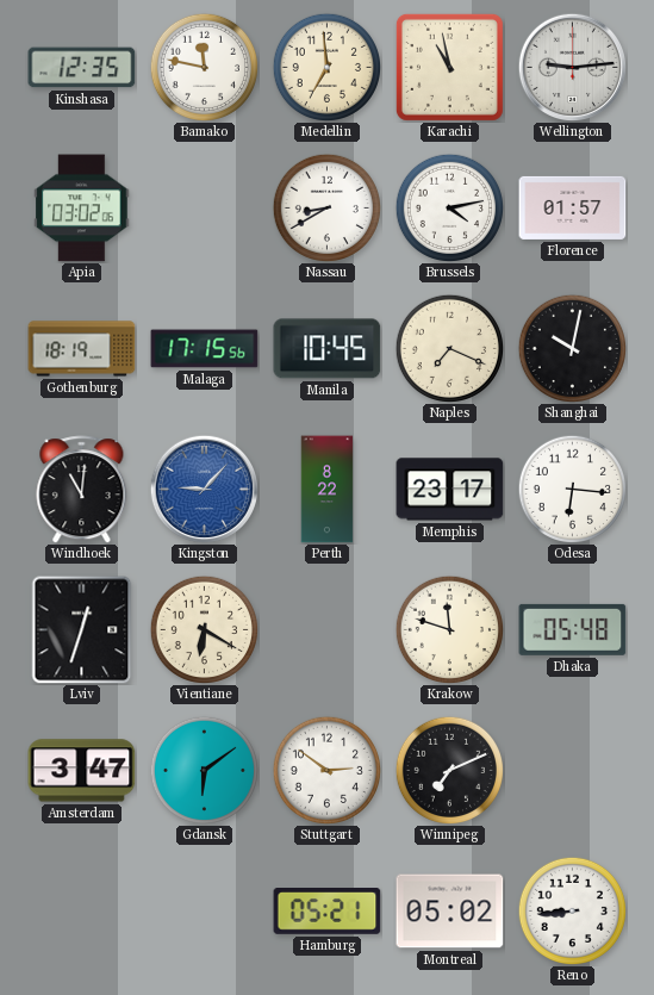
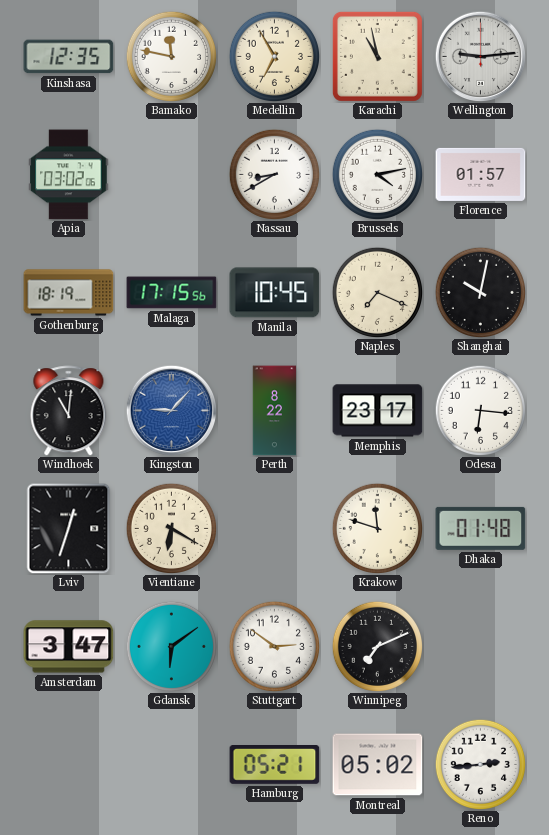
Medellin: 6:59 -> 6:55 (274, 56)
Dhaka: 05:48 -> 01:48 (481, 528)
Reno: 8:44 -> 2:44 (480, 764)
